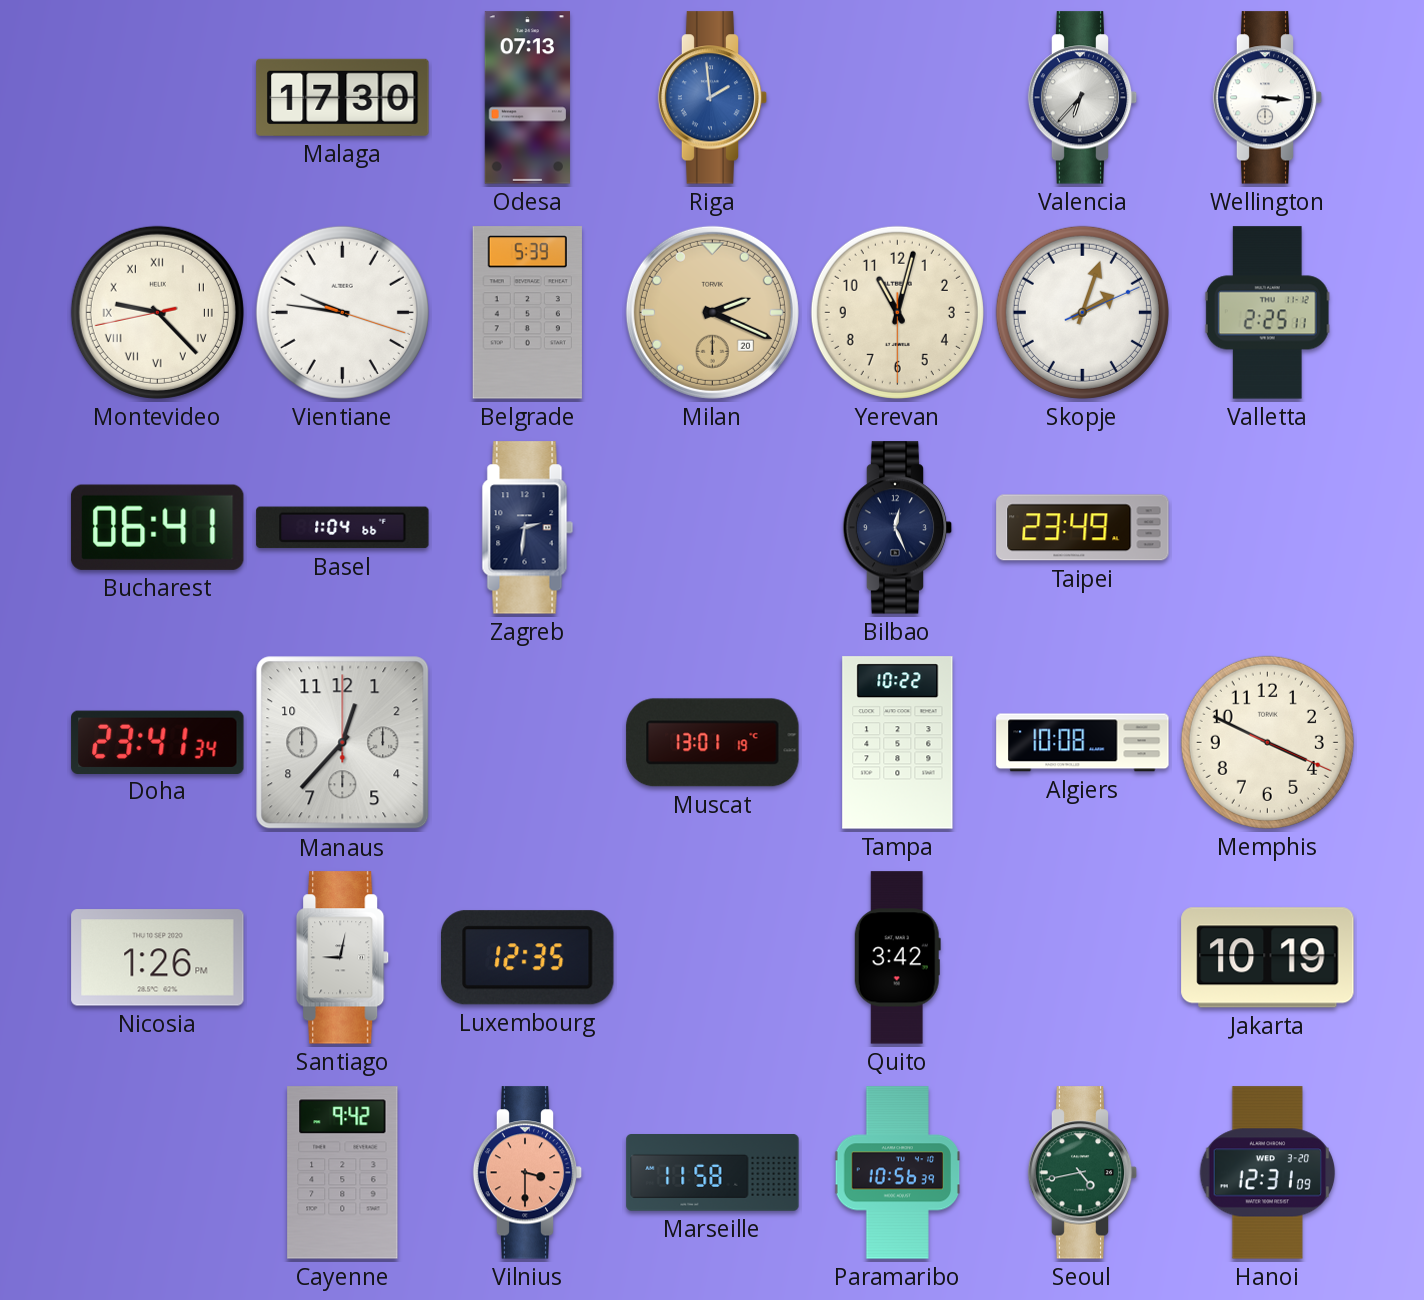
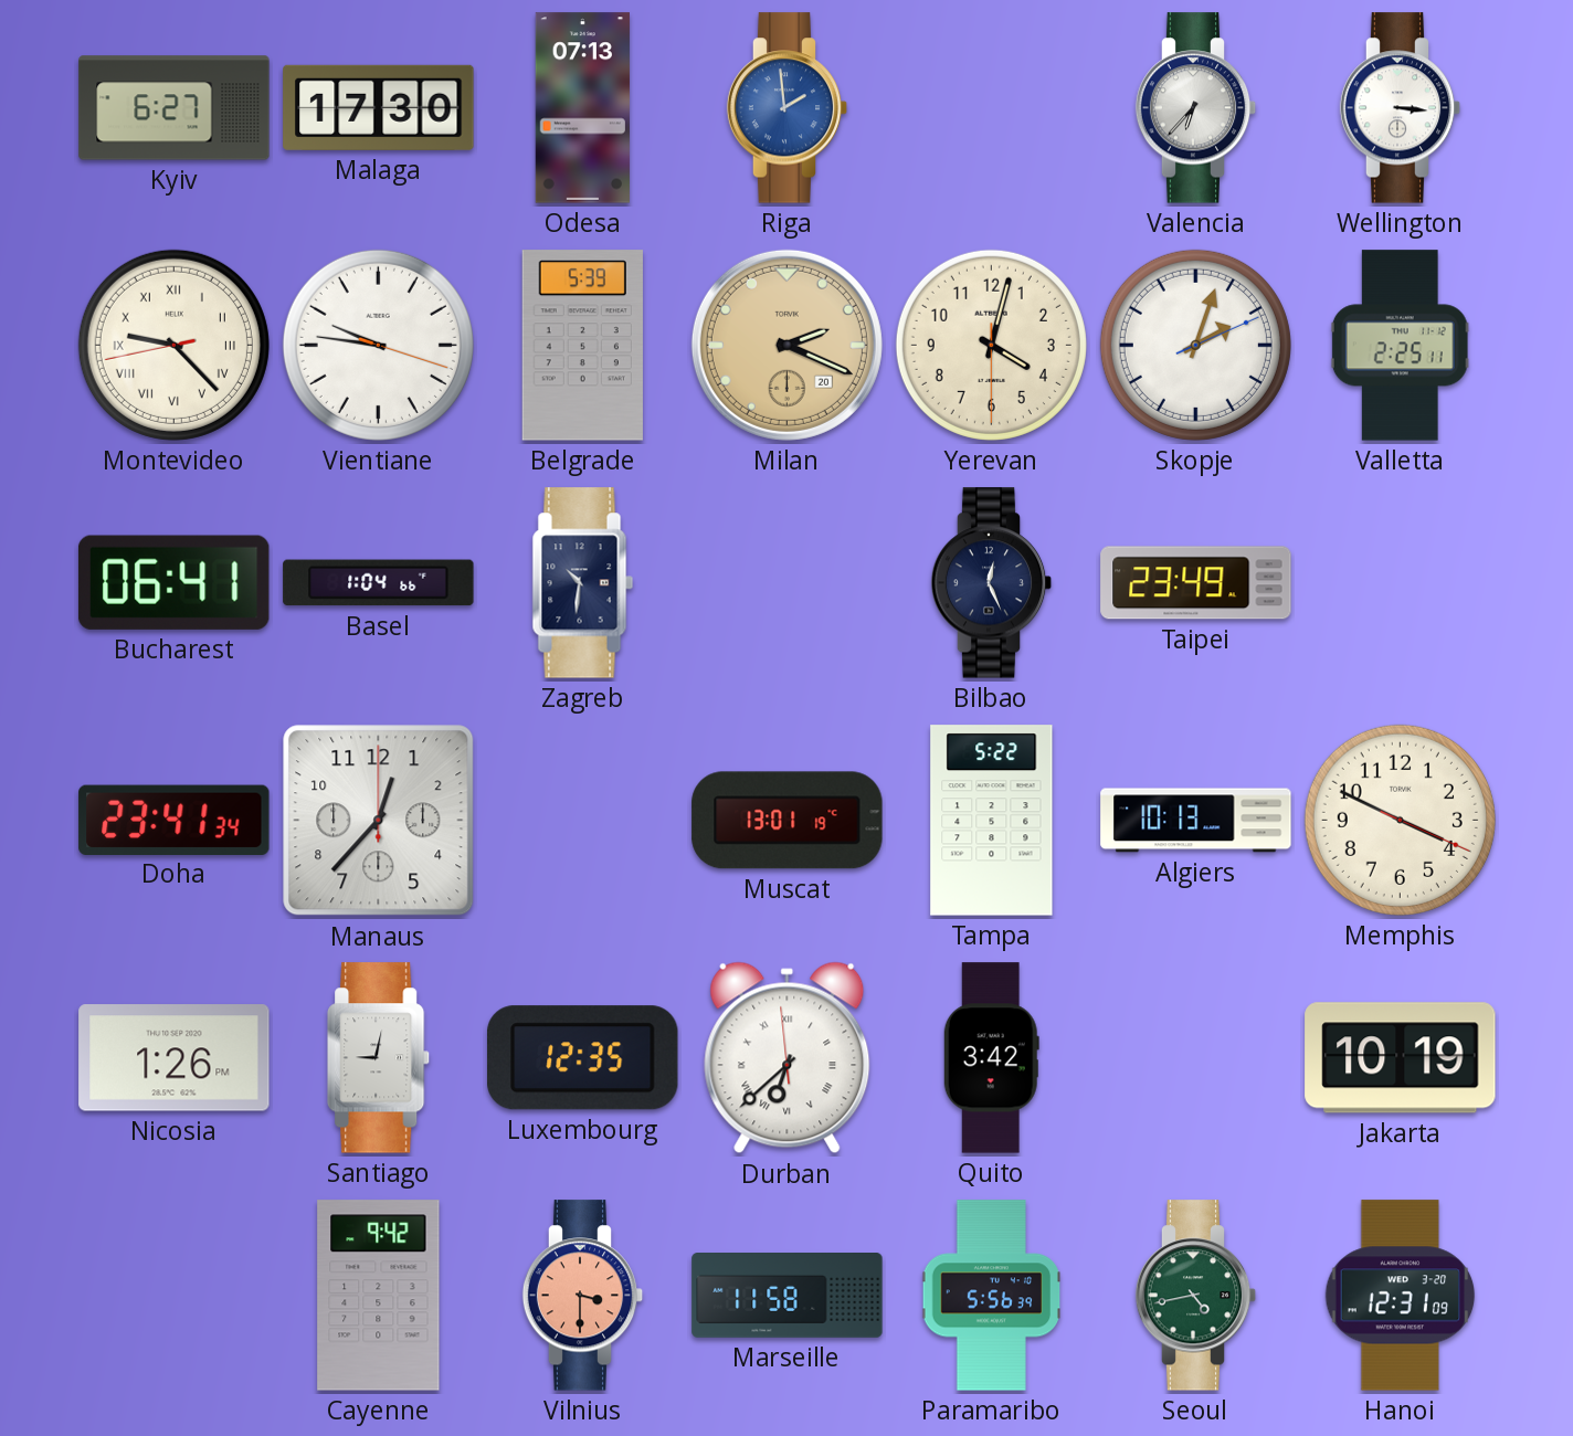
Kyiv: none -> 6:27 (175, 108)
Yerevan: 11:02 -> 4:02 (991, 345)
Zagreb: 2:31 -> 10:31 (583, 583)
Tampa: 10:22 -> 5:22 (992, 821)
Algiers: 10:08 -> 10:13 (1196, 821)
Durban: none -> 6:37 (788, 1058)
Paramaribo: 10:56 -> 5:56 (992, 1296)
